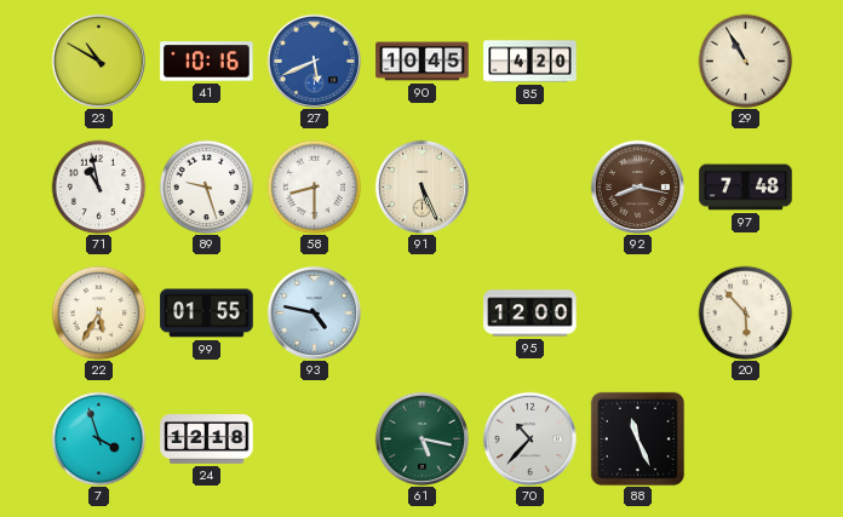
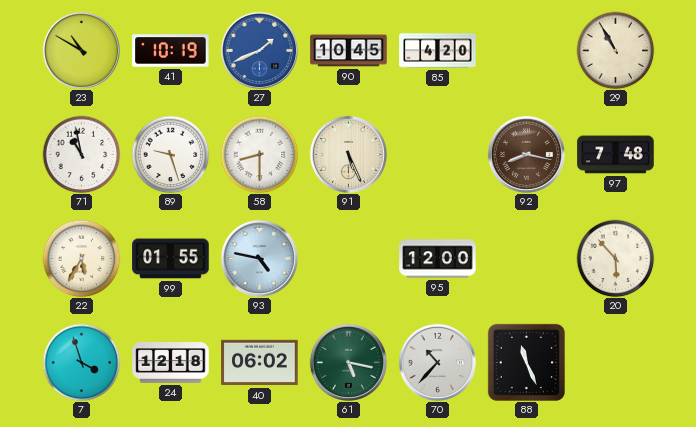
41: 10:16 -> 10:19 (171, 51)
27: 5:41 -> 1:41 (259, 50)
40: none -> 06:02 (260, 363)
